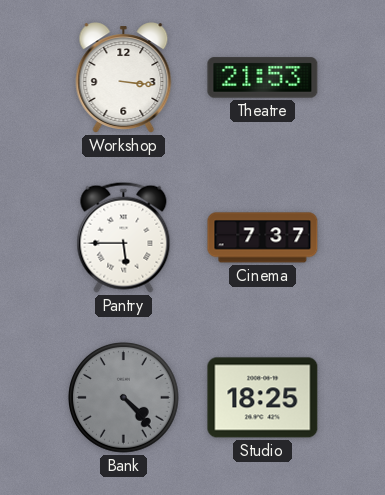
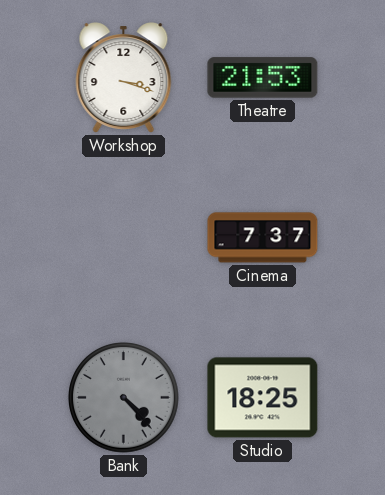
Workshop: 3:16 -> 3:18 (124, 78)
Pantry: 5:45 -> none (124, 237)
